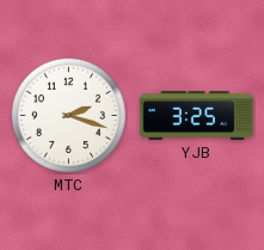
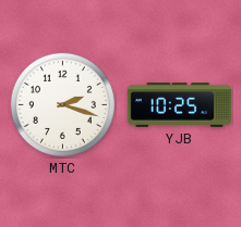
YJB: 3:25 -> 10:25 (179, 105)
